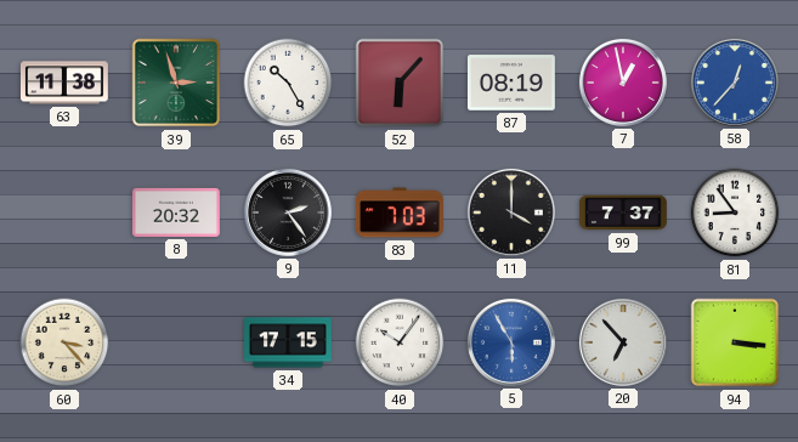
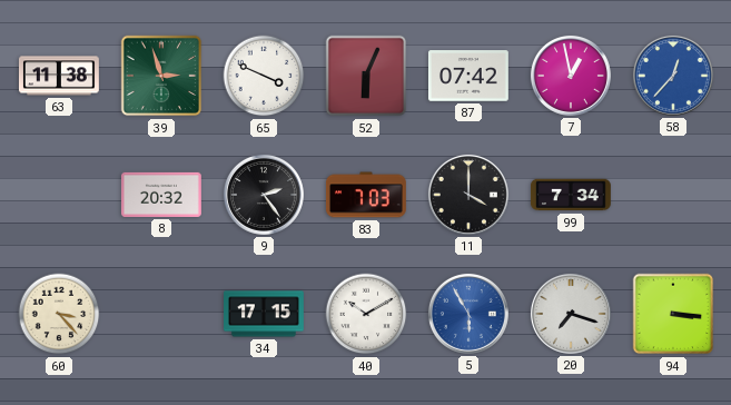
65: 10:25 -> 3:49 (264, 76)
52: 6:07 -> 6:04 (366, 76)
87: 08:19 -> 07:42 (468, 76)
99: 7:37 -> 7:34 (571, 195)
81: 8:54 -> none (735, 212)
40: 10:06 -> 10:10 (366, 314)
20: 6:53 -> 7:18 (571, 314)
